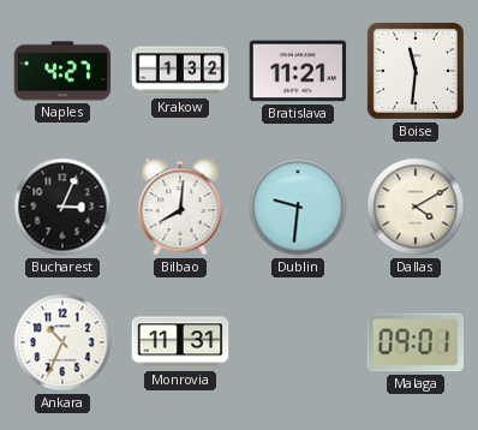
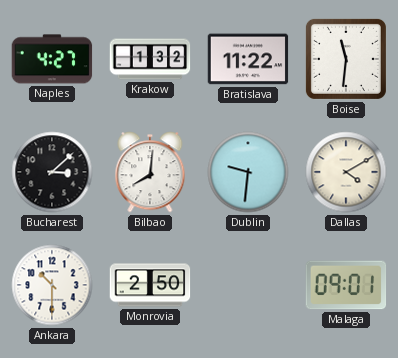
Bratislava: 11:21 -> 11:22 (248, 59)
Bucharest: 3:04 -> 3:08 (52, 172)
Ankara: 10:34 -> 10:30 (52, 285)
Monrovia: 11:31 -> 2:50 (150, 285)
